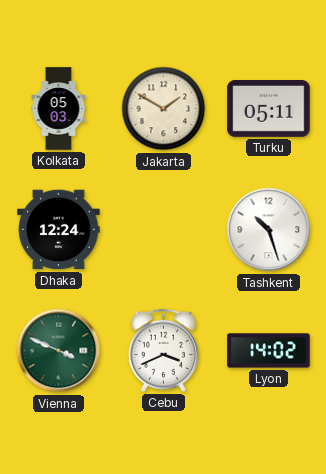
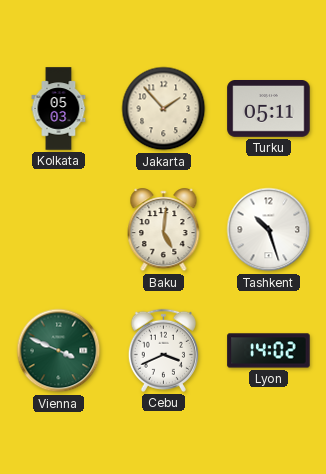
Jakarta: 1:50 -> 1:53 (164, 109)
Dhaka: 12:24 -> none (59, 230)
Baku: none -> 5:01 (164, 230)
